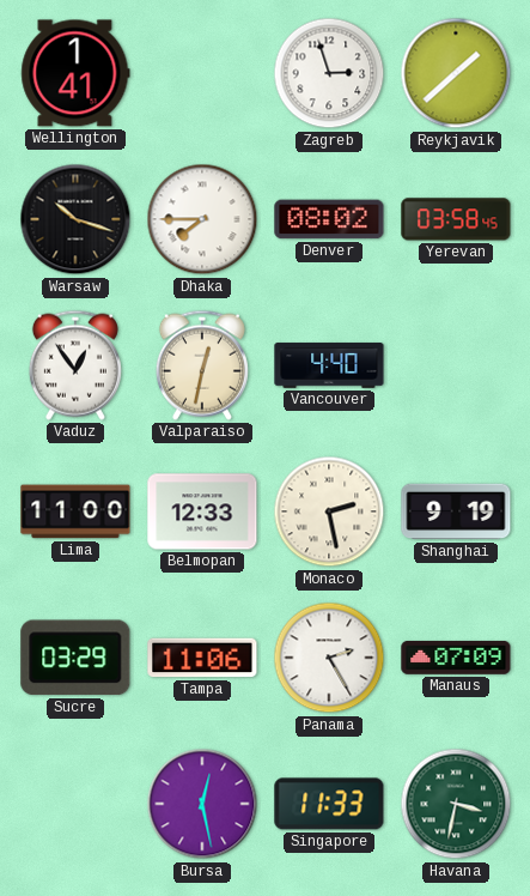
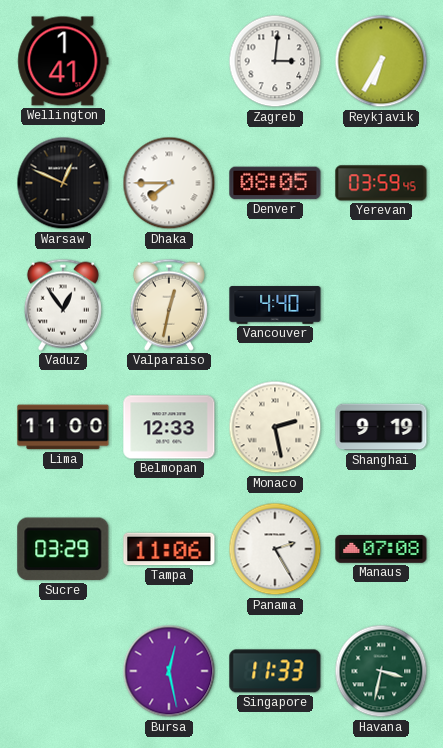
Zagreb: 2:57 -> 3:01 (275, 61)
Reykjavik: 1:38 -> 6:35 (381, 61)
Warsaw: 10:18 -> 12:49 (63, 183)
Denver: 08:02 -> 08:05 (275, 183)
Yerevan: 03:58 -> 03:59 (381, 183)
Manaus: 07:09 -> 07:08 (381, 549)
